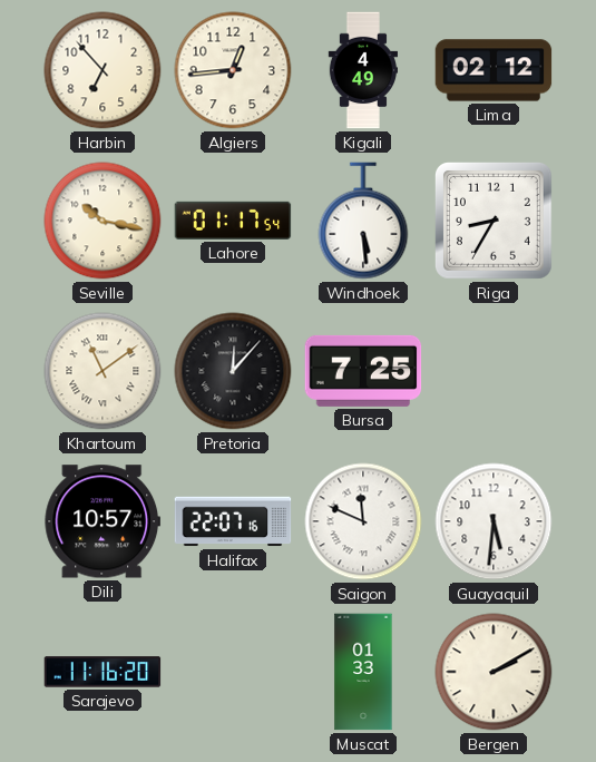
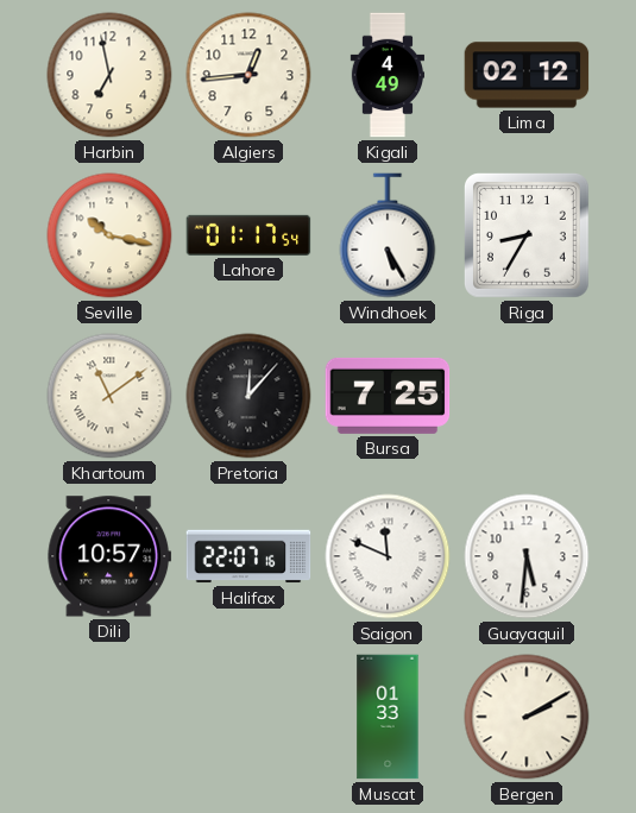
Harbin: 6:53 -> 6:58 (109, 75)
Windhoek: 5:29 -> 5:25 (388, 235)
Sarajevo: 11:16 -> none (102, 672)
